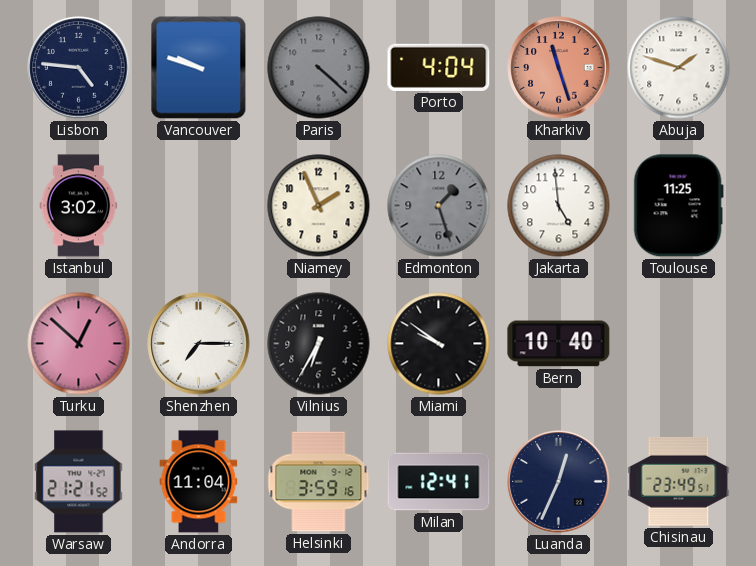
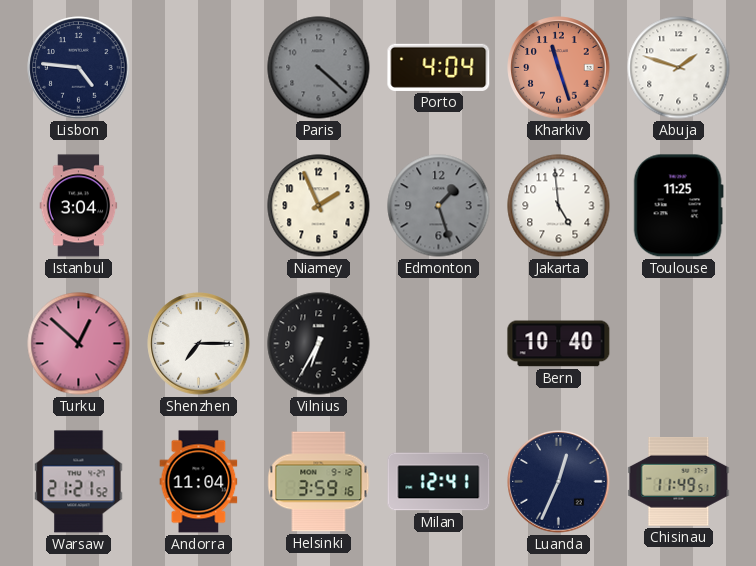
Vancouver: 9:48 -> none (199, 68)
Istanbul: 3:02 -> 3:04 (79, 206)
Miami: 9:51 -> none (439, 344)
Chisinau: 23:49 -> 11:49 (679, 482)
